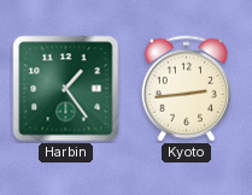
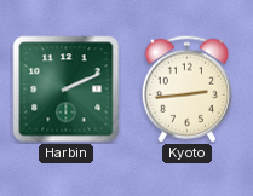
Harbin: 1:24 -> 2:11 (67, 90)
